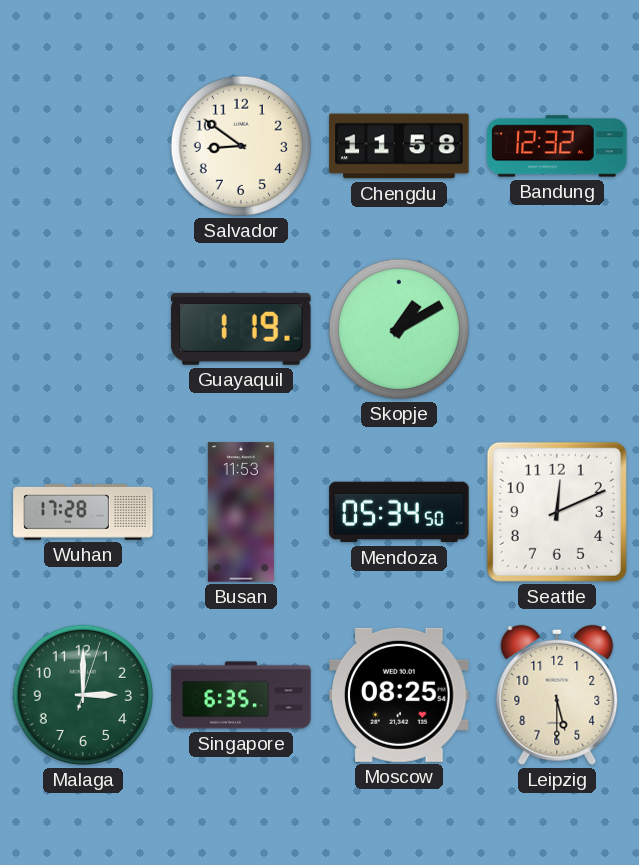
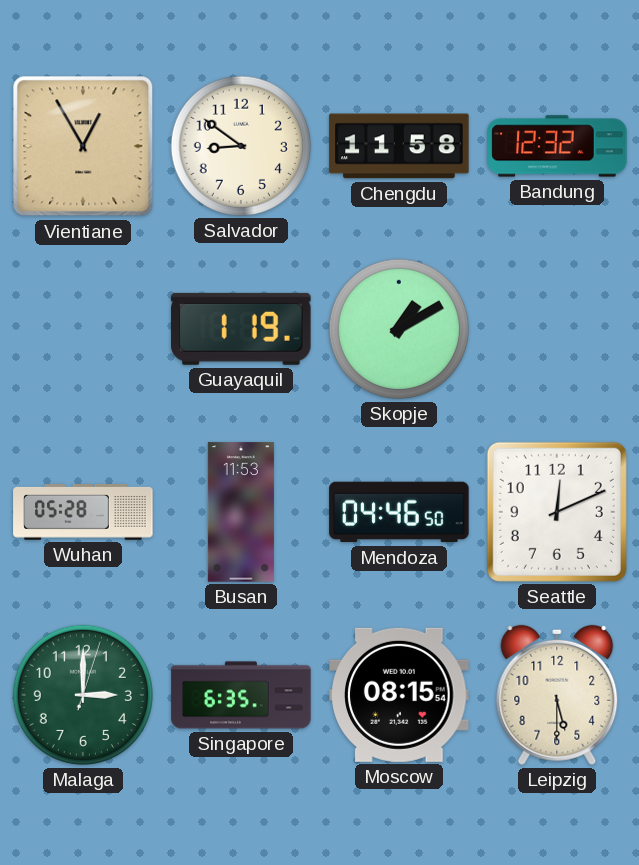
Vientiane: none -> 12:55 (83, 146)
Wuhan: 17:28 -> 05:28 (83, 512)
Mendoza: 05:34 -> 04:46 (399, 512)
Moscow: 08:25 -> 08:15 (399, 695)
